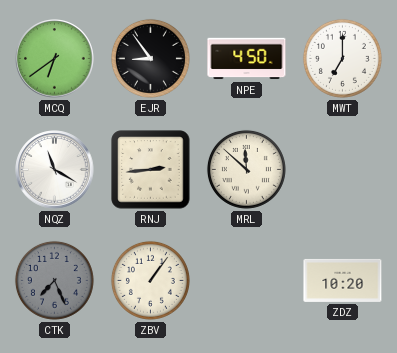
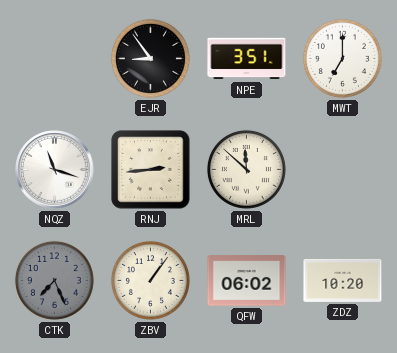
MCQ: 6:39 -> none (55, 59)
NPE: 4:50 -> 3:51 (247, 59)
NQZ: 11:20 -> 11:18 (55, 170)
QFW: none -> 06:02 (247, 281)
